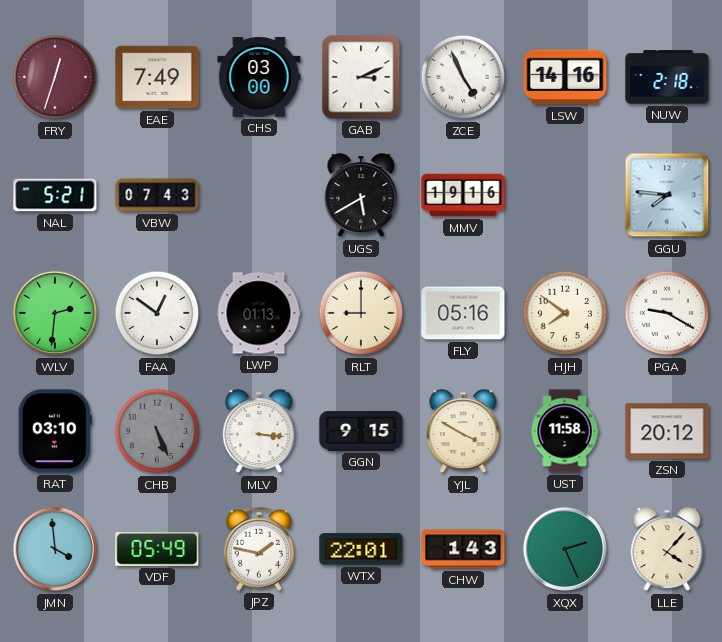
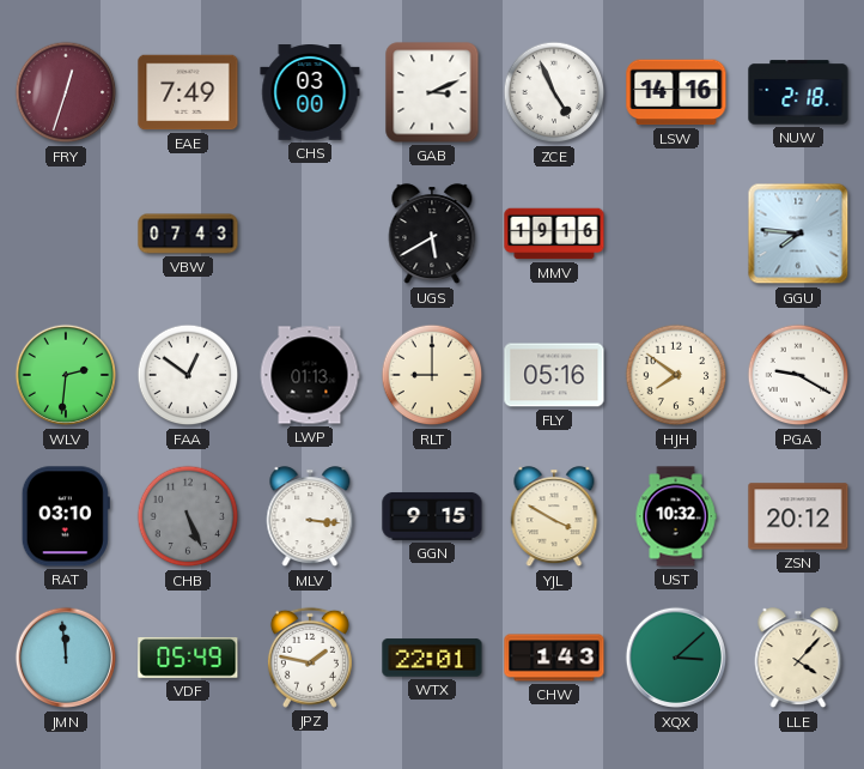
NAL: 5:21 -> none (55, 195)
UST: 11:58 -> 10:32 (676, 516)
JMN: 3:59 -> 11:59 (66, 658)
XQX: 2:26 -> 3:08 (676, 658)
